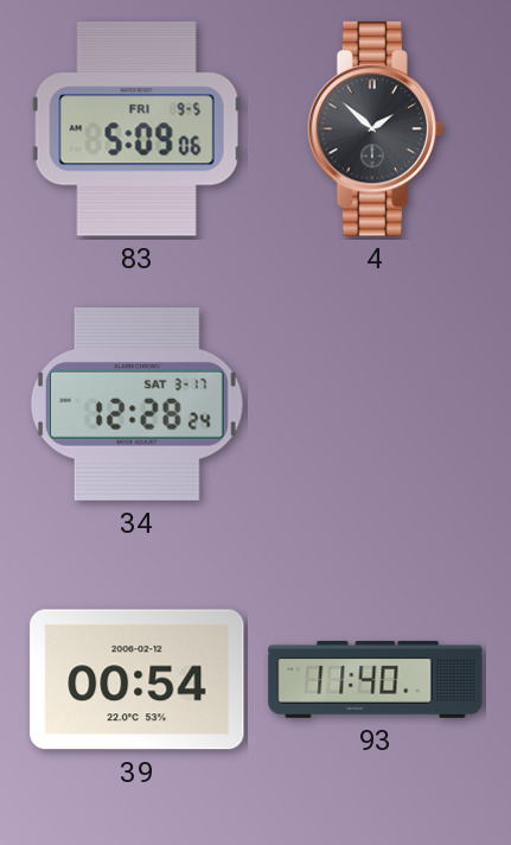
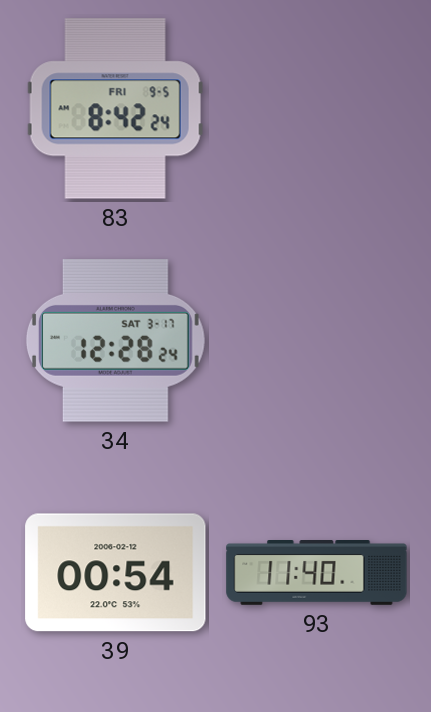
83: 5:09 -> 8:42 (115, 109)
4: 1:52 -> none (375, 129)
